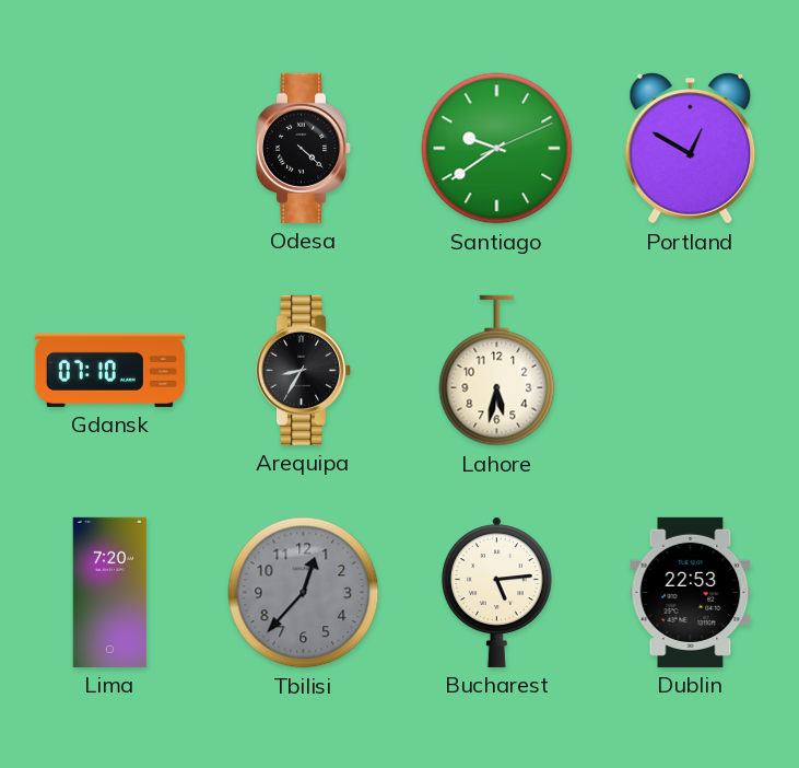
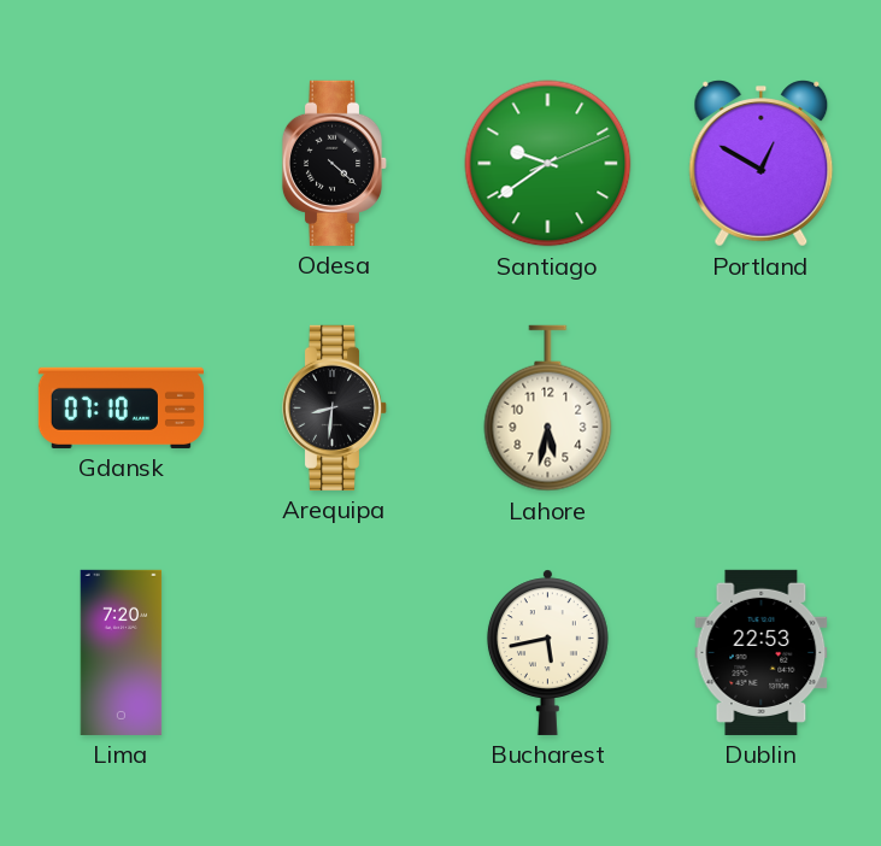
Arequipa: 8:35 -> 8:31 (335, 407)
Tbilisi: 12:37 -> none (304, 593)
Bucharest: 5:14 -> 5:43 (547, 652)
